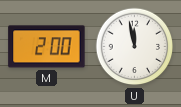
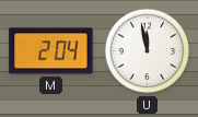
M: 2:00 -> 2:04 (51, 51)
